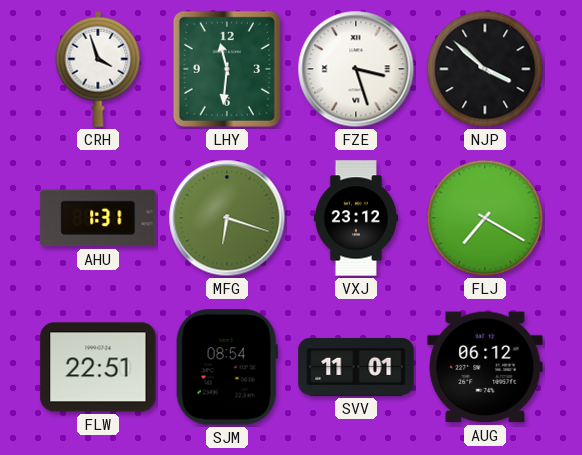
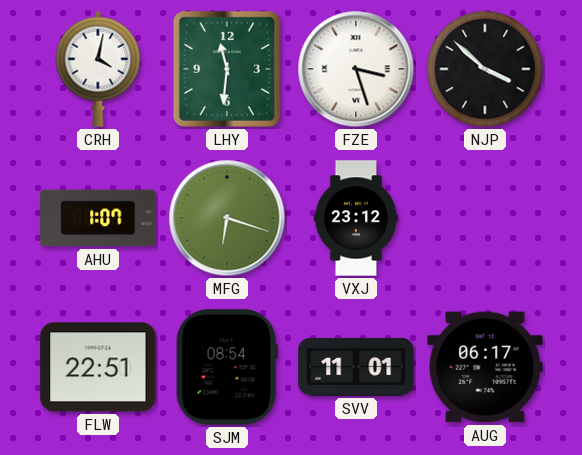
CRH: 3:57 -> 4:02 (98, 69)
AHU: 1:31 -> 1:07 (98, 218)
FLJ: 7:20 -> none (485, 218)
AUG: 06:12 -> 06:17 (485, 367)
